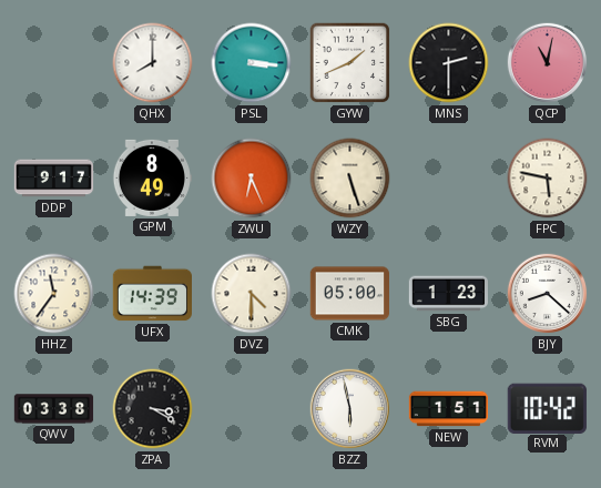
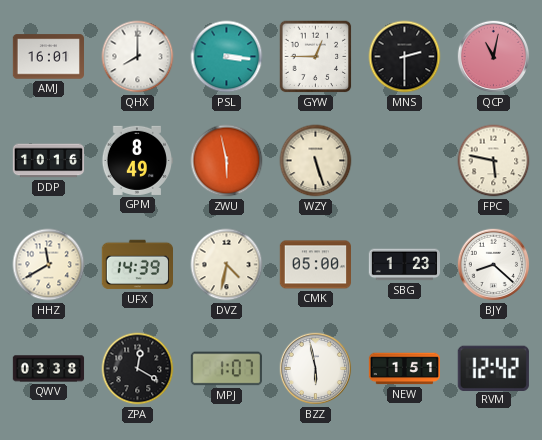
AMJ: none -> 16:01 (49, 57)
GYW: 1:41 -> 12:45 (316, 57)
DDP: 9:17 -> 10:16 (49, 161)
ZWU: 6:26 -> 5:58 (227, 161)
HHZ: 11:36 -> 11:40 (49, 265)
DVZ: 4:30 -> 4:32 (227, 265)
ZPA: 3:20 -> 12:20 (138, 369)
MPJ: none -> 1:07 (226, 369)
RVM: 10:42 -> 12:42 (493, 368)
